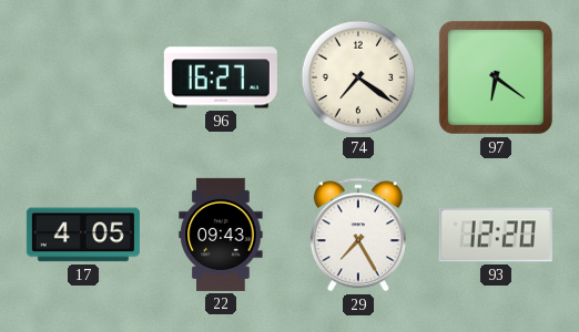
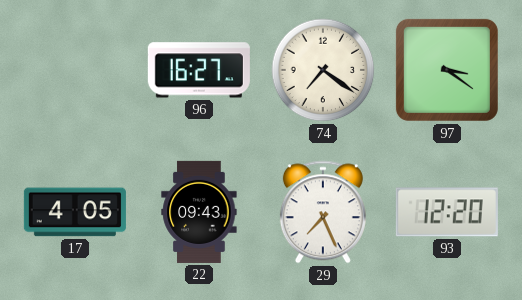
97: 6:21 -> 3:21 (447, 70)
29: 7:25 -> 7:26 (323, 212)
